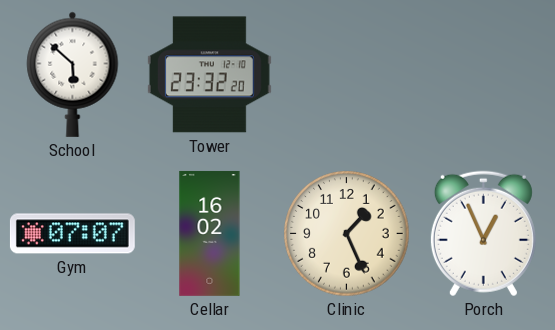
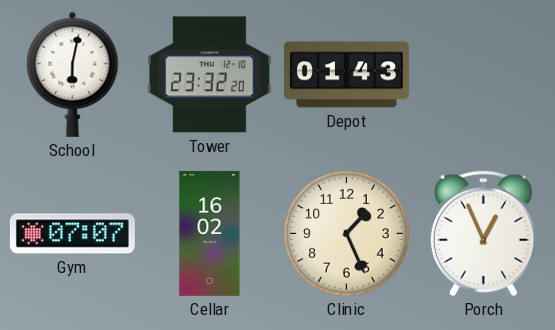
School: 5:52 -> 6:02 (73, 74)
Depot: none -> 01:43 (346, 75)
